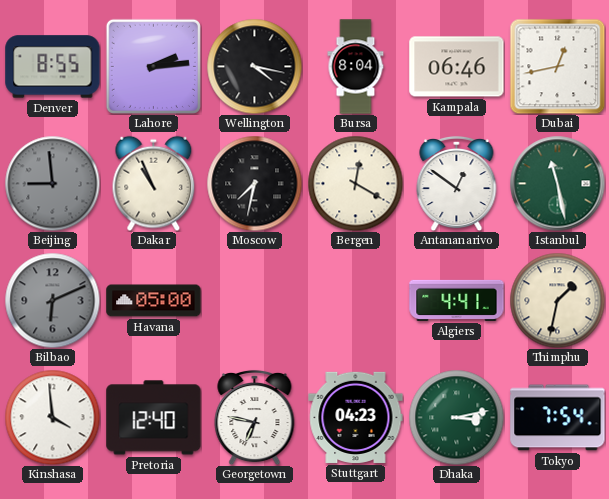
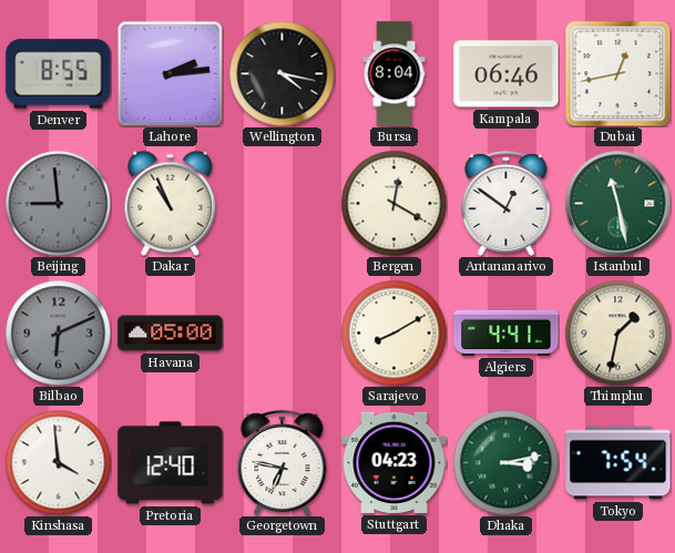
Moscow: 7:32 -> none (254, 183)
Sarajevo: none -> 8:10 (393, 332)
